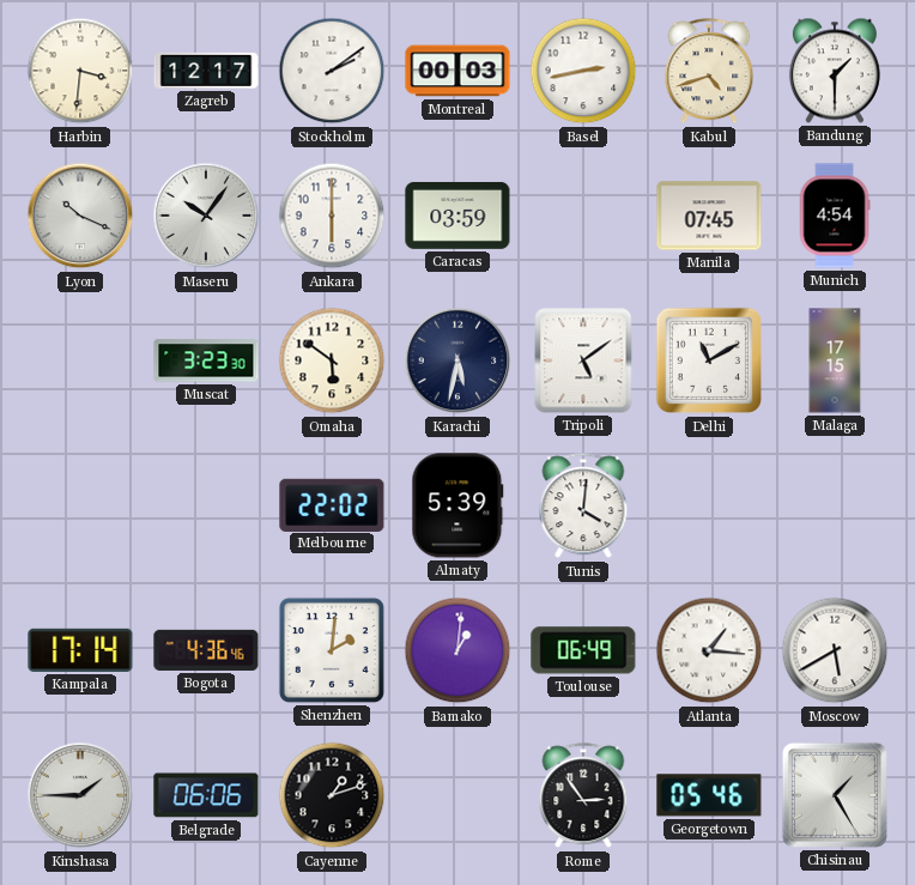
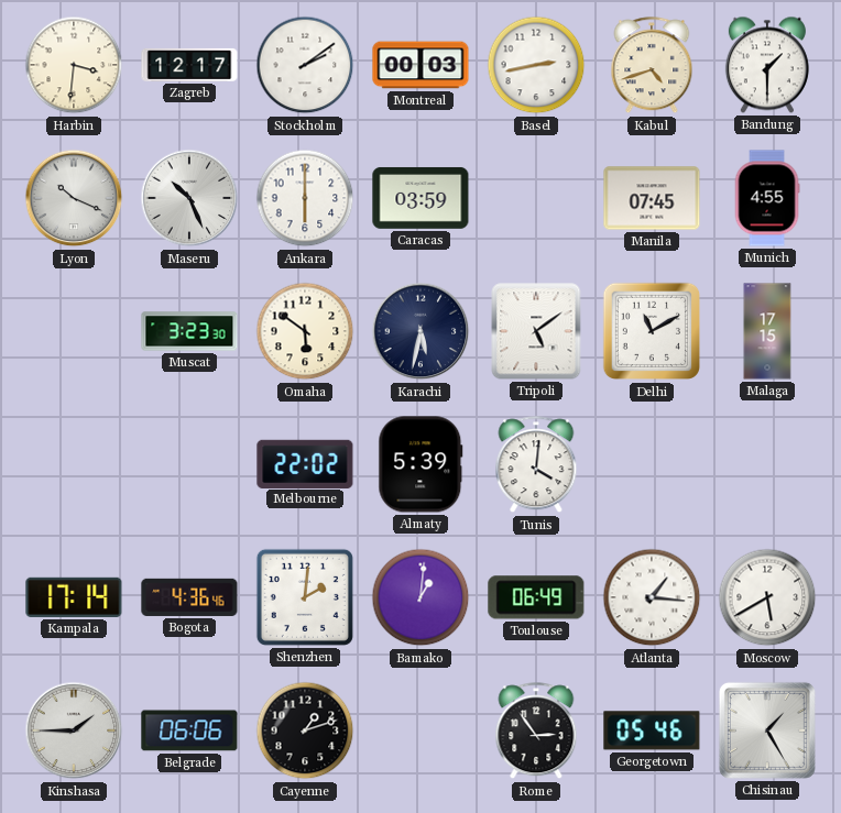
Maseru: 10:06 -> 10:26 (189, 198)
Munich: 4:54 -> 4:55 (767, 198)
